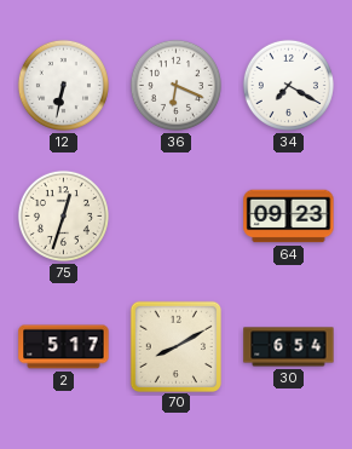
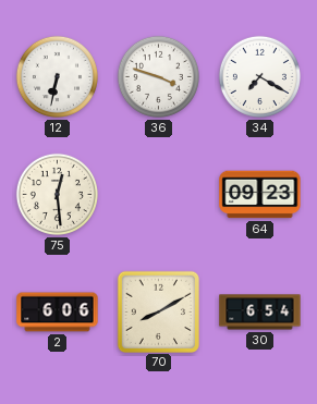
36: 6:19 -> 3:48 (158, 76)
75: 12:33 -> 12:29 (57, 194)
2: 5:17 -> 6:06 (58, 313)
